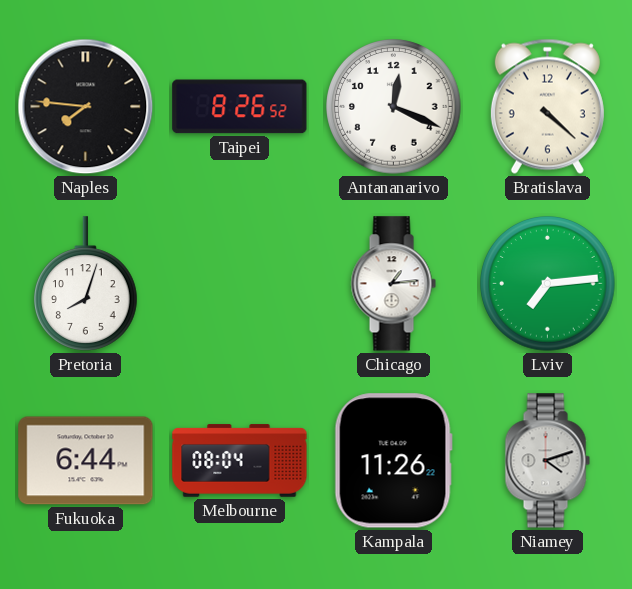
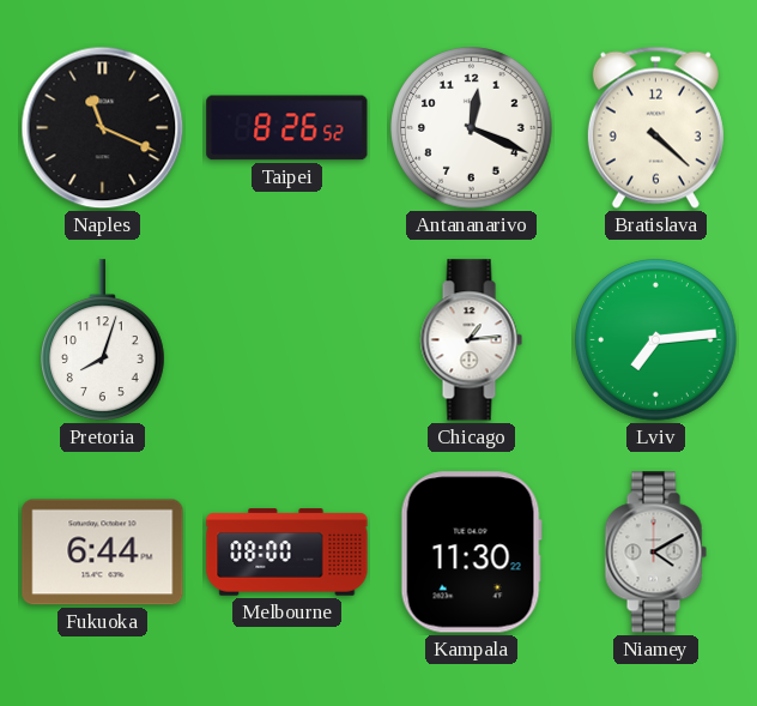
Naples: 7:46 -> 11:19 (103, 128)
Melbourne: 08:04 -> 08:00 (287, 553)
Kampala: 11:26 -> 11:30 (471, 553)
Niamey: 4:12 -> 4:10 (655, 553)
